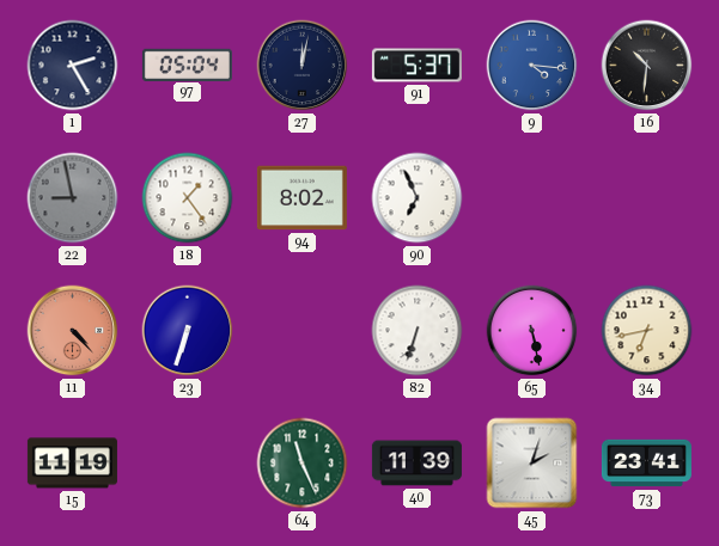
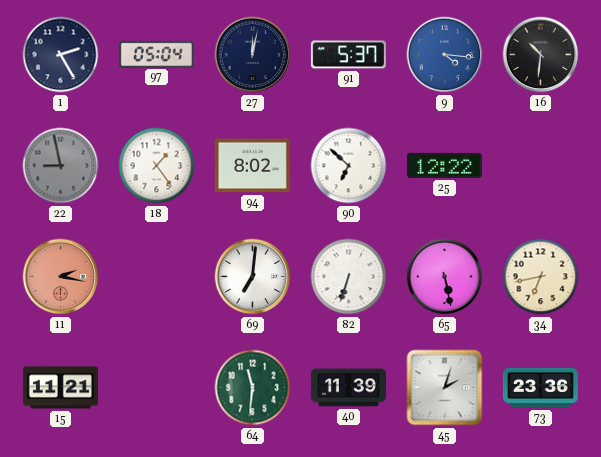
90: 6:56 -> 6:52 (349, 166)
25: none -> 12:22 (444, 165)
11: 4:23 -> 2:17 (61, 277)
23: 6:33 -> none (188, 331)
69: none -> 7:01 (253, 277)
15: 11:19 -> 11:21 (60, 388)
64: 11:26 -> 11:31 (253, 388)
73: 23:41 -> 23:36 (540, 388)
